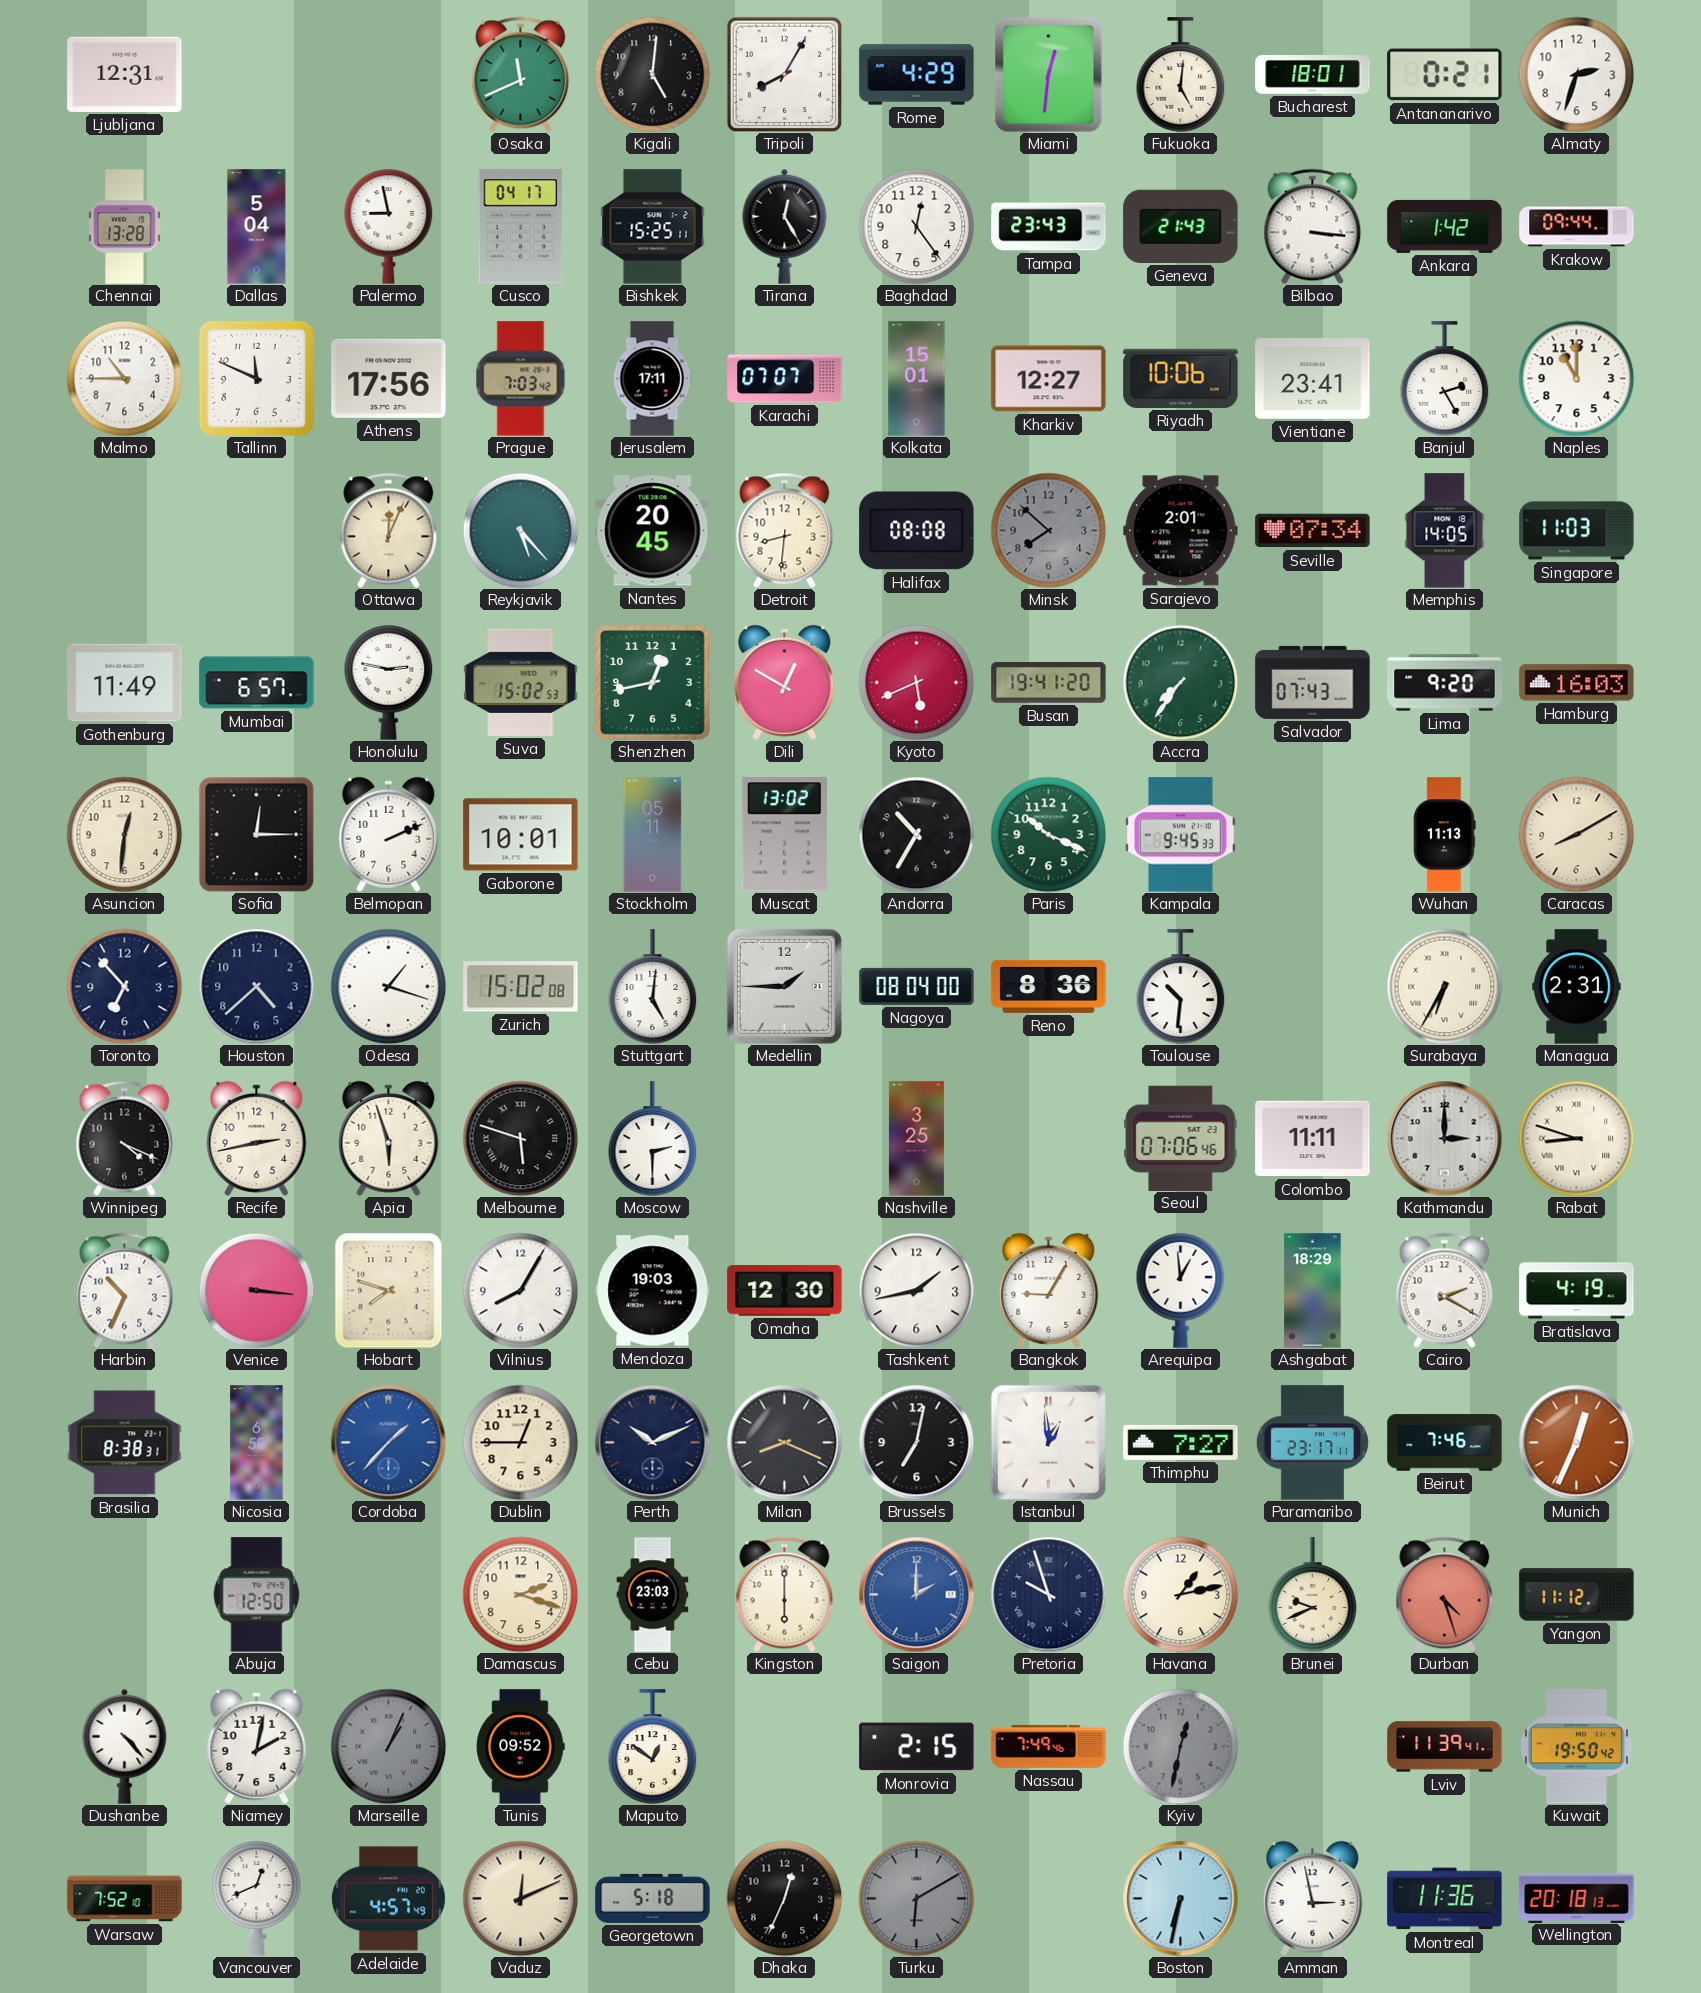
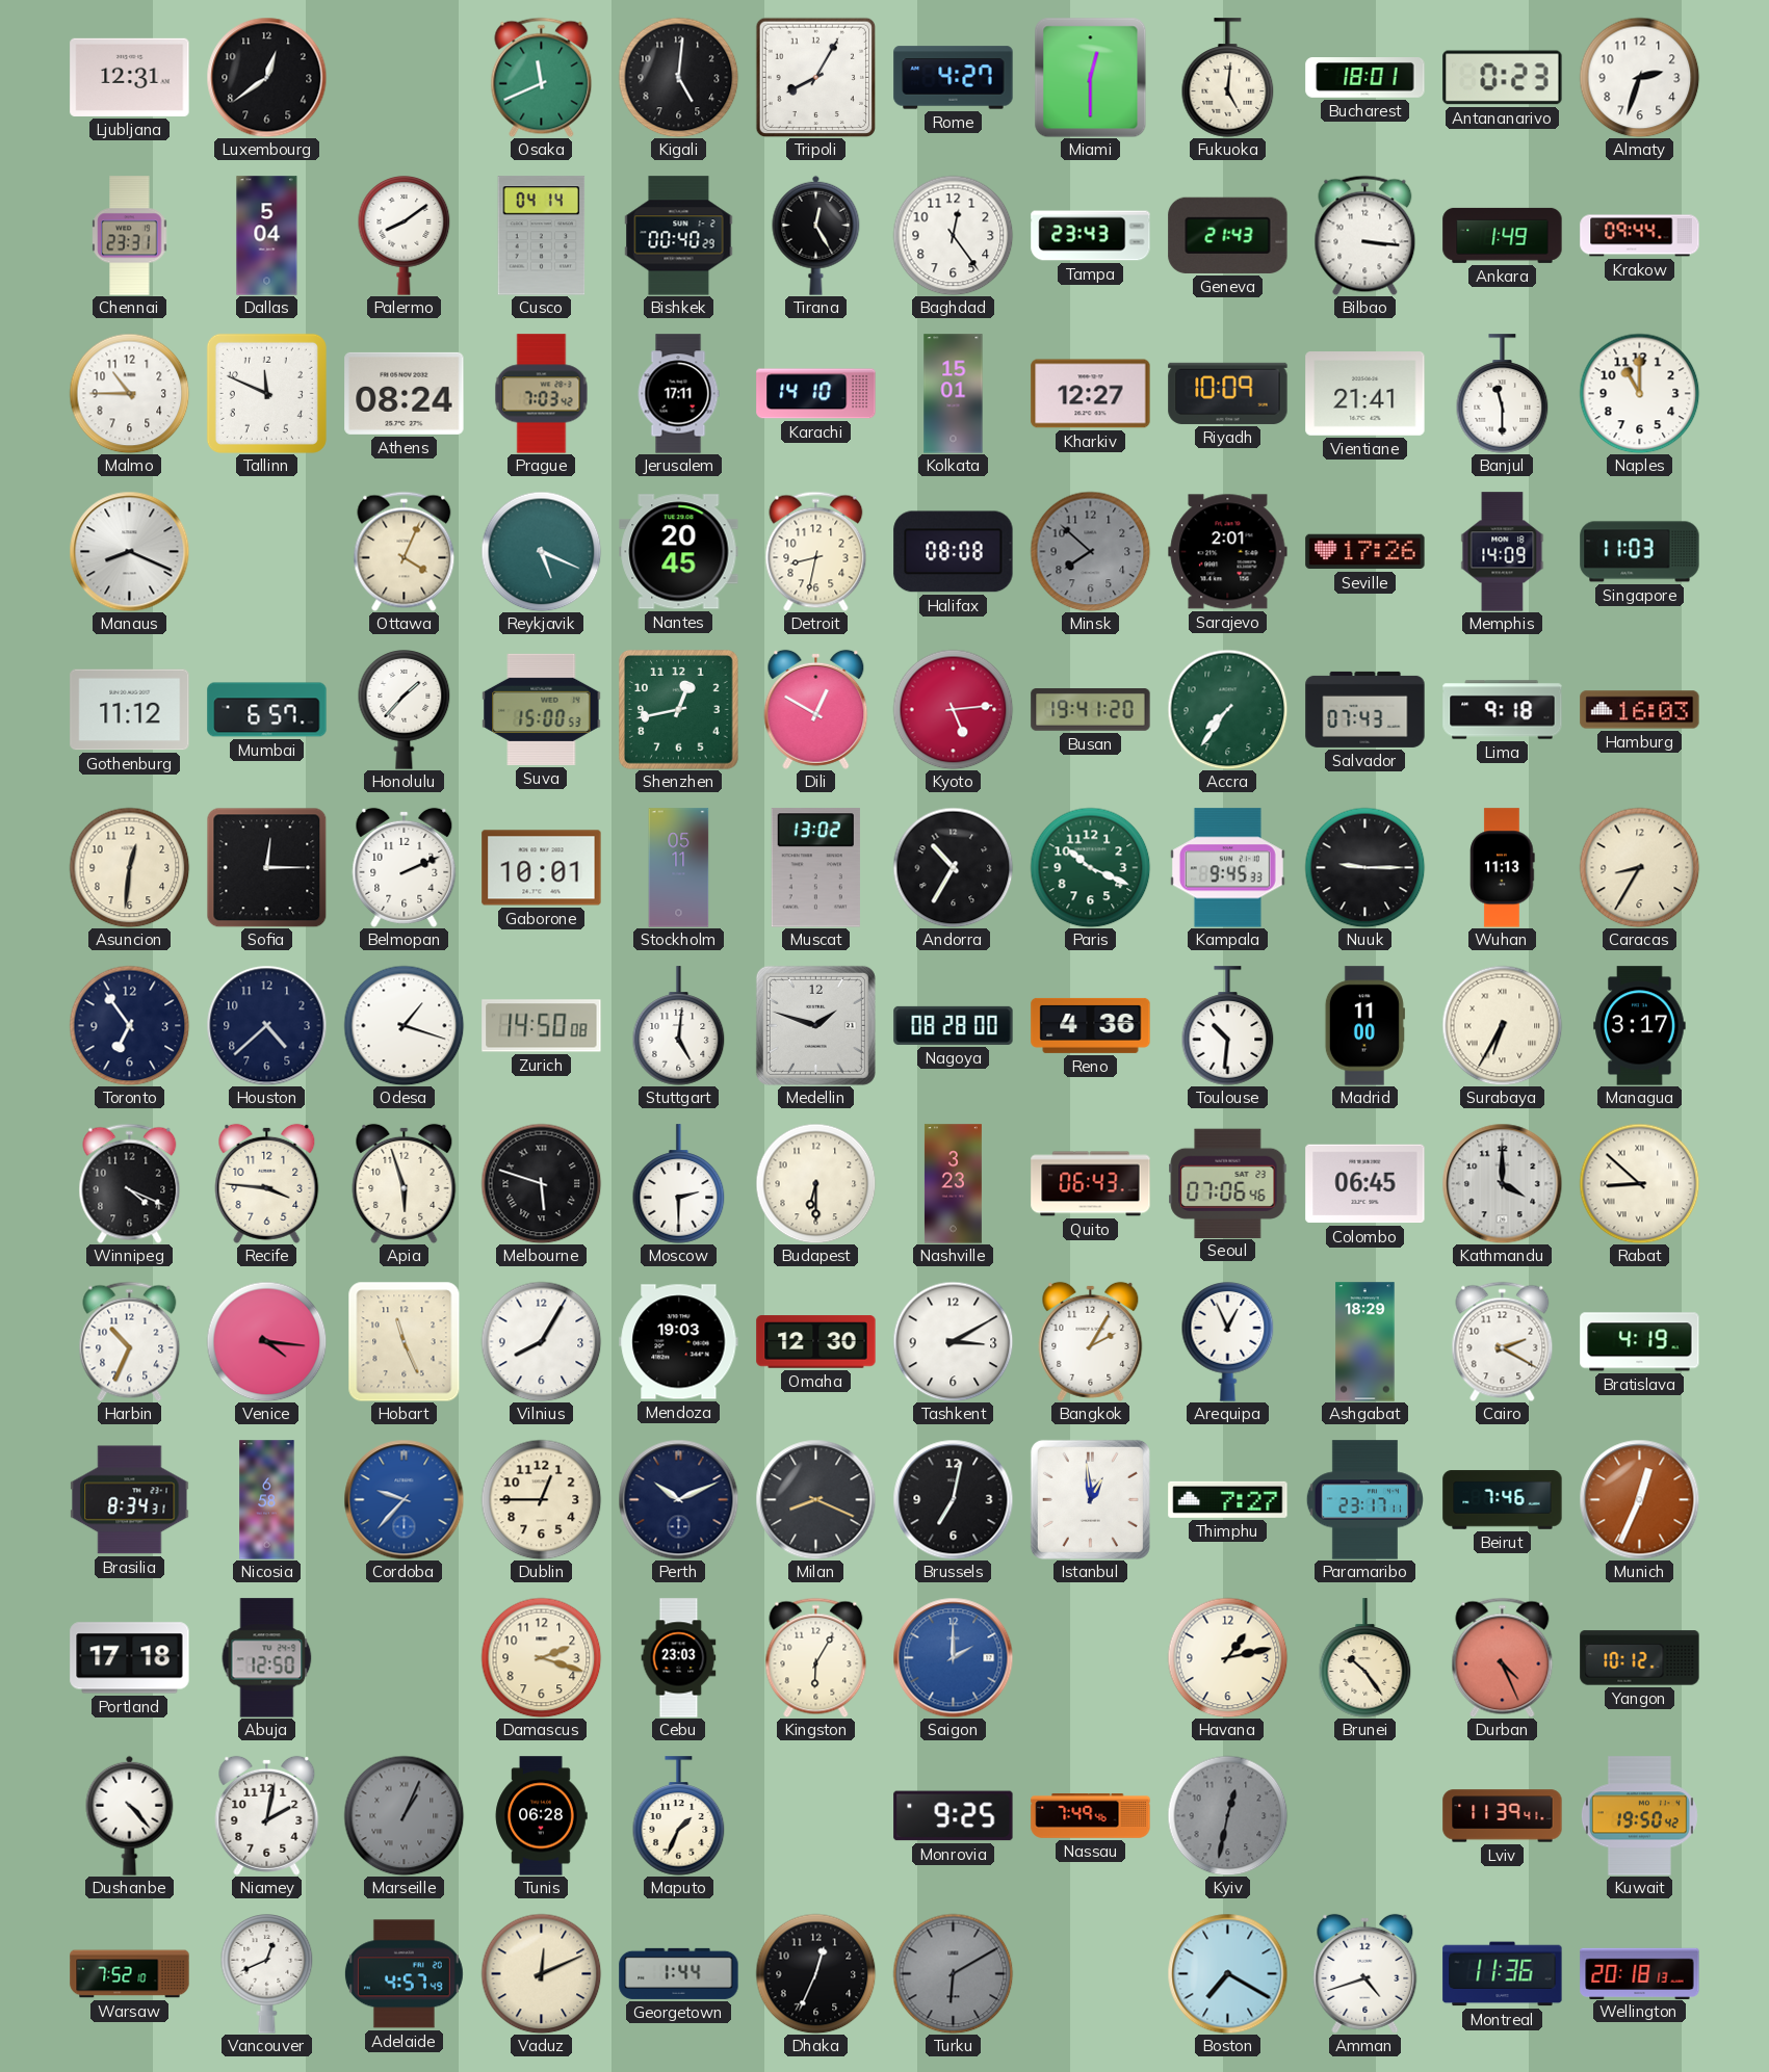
Luxembourg: none -> 12:39 (266, 77)
Rome: 4:29 -> 4:27 (954, 78)
Miami: 12:31 -> 12:30 (1091, 77)
Antananarivo: 0:21 -> 0:23 (1503, 78)
Chennai: 13:28 -> 23:31 (130, 236)
Palermo: 8:58 -> 8:09 (405, 236)
Cusco: 04:17 -> 04:14 (542, 236)
Bishkek: 15:25 -> 00:40 (679, 236)
Ankara: 1:42 -> 1:49 (1503, 235)
Athens: 17:56 -> 08:24 (405, 393)
Karachi: 07:07 -> 14:10 (816, 394)
Riyadh: 10:06 -> 10:09 (1228, 393)
Vientiane: 23:41 -> 21:41 (1365, 394)
Banjul: 2:25 -> 11:30 (1503, 394)
Manaus: none -> 8:19 (129, 551)
Ottawa: 12:04 -> 4:04 (405, 551)
Reykjavik: 5:23 -> 5:19 (541, 551)
Detroit: 8:31 -> 8:32 (816, 551)
Seville: 07:34 -> 17:26 (1365, 552)
Memphis: 14:05 -> 14:09 (1503, 552)
Gothenburg: 11:49 -> 11:12 (130, 710)
Honolulu: 2:47 -> 1:37 (405, 710)
Suva: 15:02 -> 15:00 (542, 709)
Kyoto: 5:41 -> 5:14 (953, 709)
Lima: 9:20 -> 9:18 (1503, 710)
Nuuk: none -> 9:15 (1364, 867)
Caracas: 8:10 -> 8:35 (1639, 867)
Toronto: 6:53 -> 6:54 (129, 1025)
Zurich: 15:02 -> 14:50 (542, 1026)
Medellin: 1:45 -> 1:48 (815, 1025)
Nagoya: 08:04 -> 08:28 (954, 1025)
Reno: 8:36 -> 4:36 (1091, 1025)
Madrid: none -> 11:00 (1364, 1026)
Managua: 2:31 -> 3:17 (1640, 1026)
Recife: 2:43 -> 3:46 (267, 1183)
Budapest: none -> 6:30 (815, 1183)
Nashville: 3:25 -> 3:23 (953, 1184)
Quito: none -> 06:43 (1091, 1184)
Colombo: 11:11 -> 06:45 (1365, 1184)
Kathmandu: 3:00 -> 4:00 (1502, 1183)
Rabat: 8:48 -> 8:52 (1639, 1183)
Venice: 3:16 -> 4:16 (266, 1341)
Hobart: 7:48 -> 11:26 (405, 1341)
Tashkent: 1:43 -> 3:10 (953, 1341)
Bangkok: 9:05 -> 2:05 (1091, 1341)
Arequipa: 12:59 -> 12:56 (1228, 1342)
Brasilia: 8:38 -> 8:34 (130, 1500)
Cordoba: 1:37 -> 9:37 (404, 1499)
Portland: none -> 17:18 (130, 1658)
Kingston: 6:00 -> 6:05 (816, 1657)
Pretoria: 9:57 -> none (1048, 1594)
Brunei: 9:41 -> 10:24 (1365, 1658)
Durban: 4:27 -> 4:26 (1503, 1657)
Yangon: 11:12 -> 10:12 (1640, 1658)
Tunis: 09:52 -> 06:28 (541, 1816)
Maputo: 12:51 -> 1:34 (679, 1816)
Monrovia: 2:15 -> 9:25 (954, 1816)
Georgetown: 5:18 -> 1:44 (679, 1973)
Boston: 6:32 -> 7:20 (1227, 1973)
Amman: 2:58 -> 4:42 (1365, 1973)
